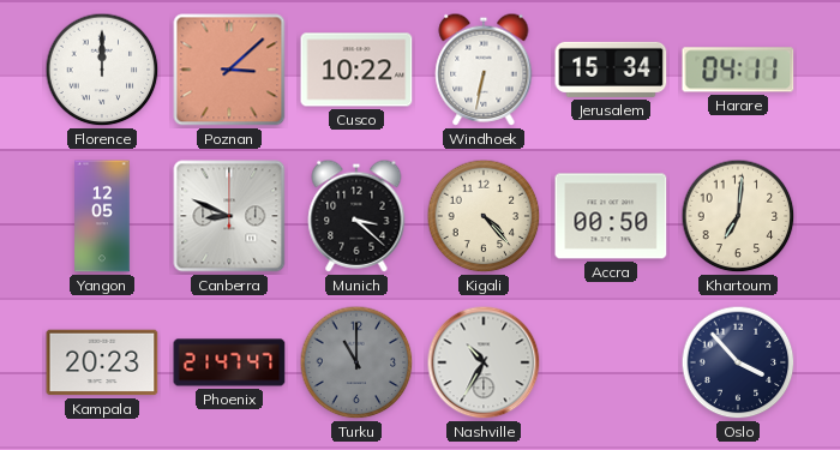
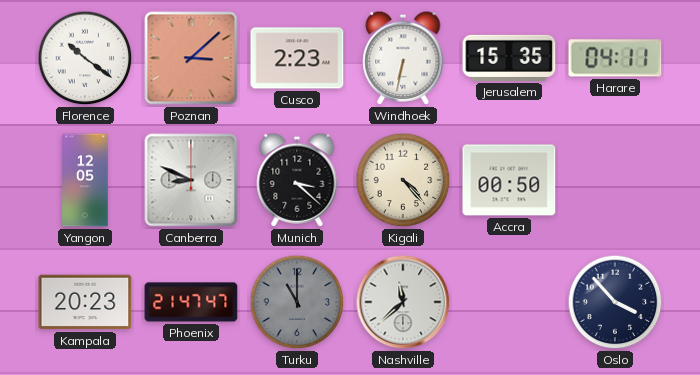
Florence: 12:00 -> 10:21 (85, 58)
Cusco: 10:22 -> 2:23 (297, 58)
Jerusalem: 15:34 -> 15:35 (509, 58)
Khartoum: 7:01 -> none (738, 216)
Nashville: 10:35 -> 11:38 (403, 302)
